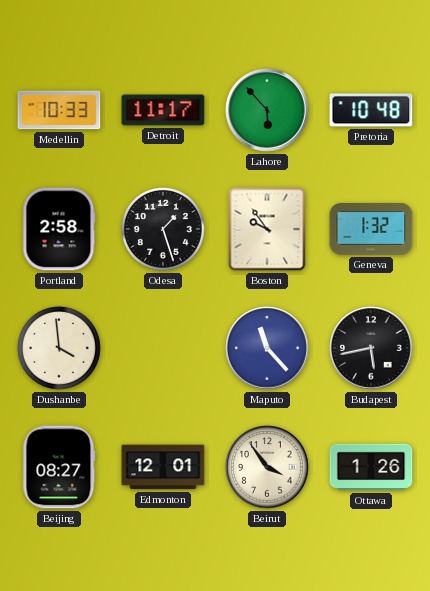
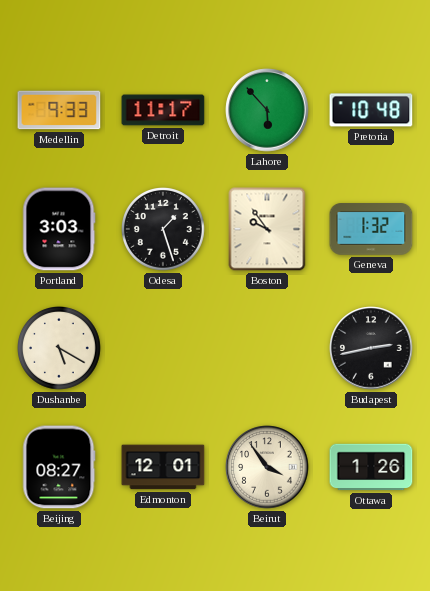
Medellin: 10:33 -> 9:33 (59, 110)
Portland: 2:58 -> 3:03 (59, 229)
Dushanbe: 3:59 -> 5:20 (60, 349)
Maputo: 11:23 -> none (267, 348)
Budapest: 5:43 -> 2:43 (371, 348)
